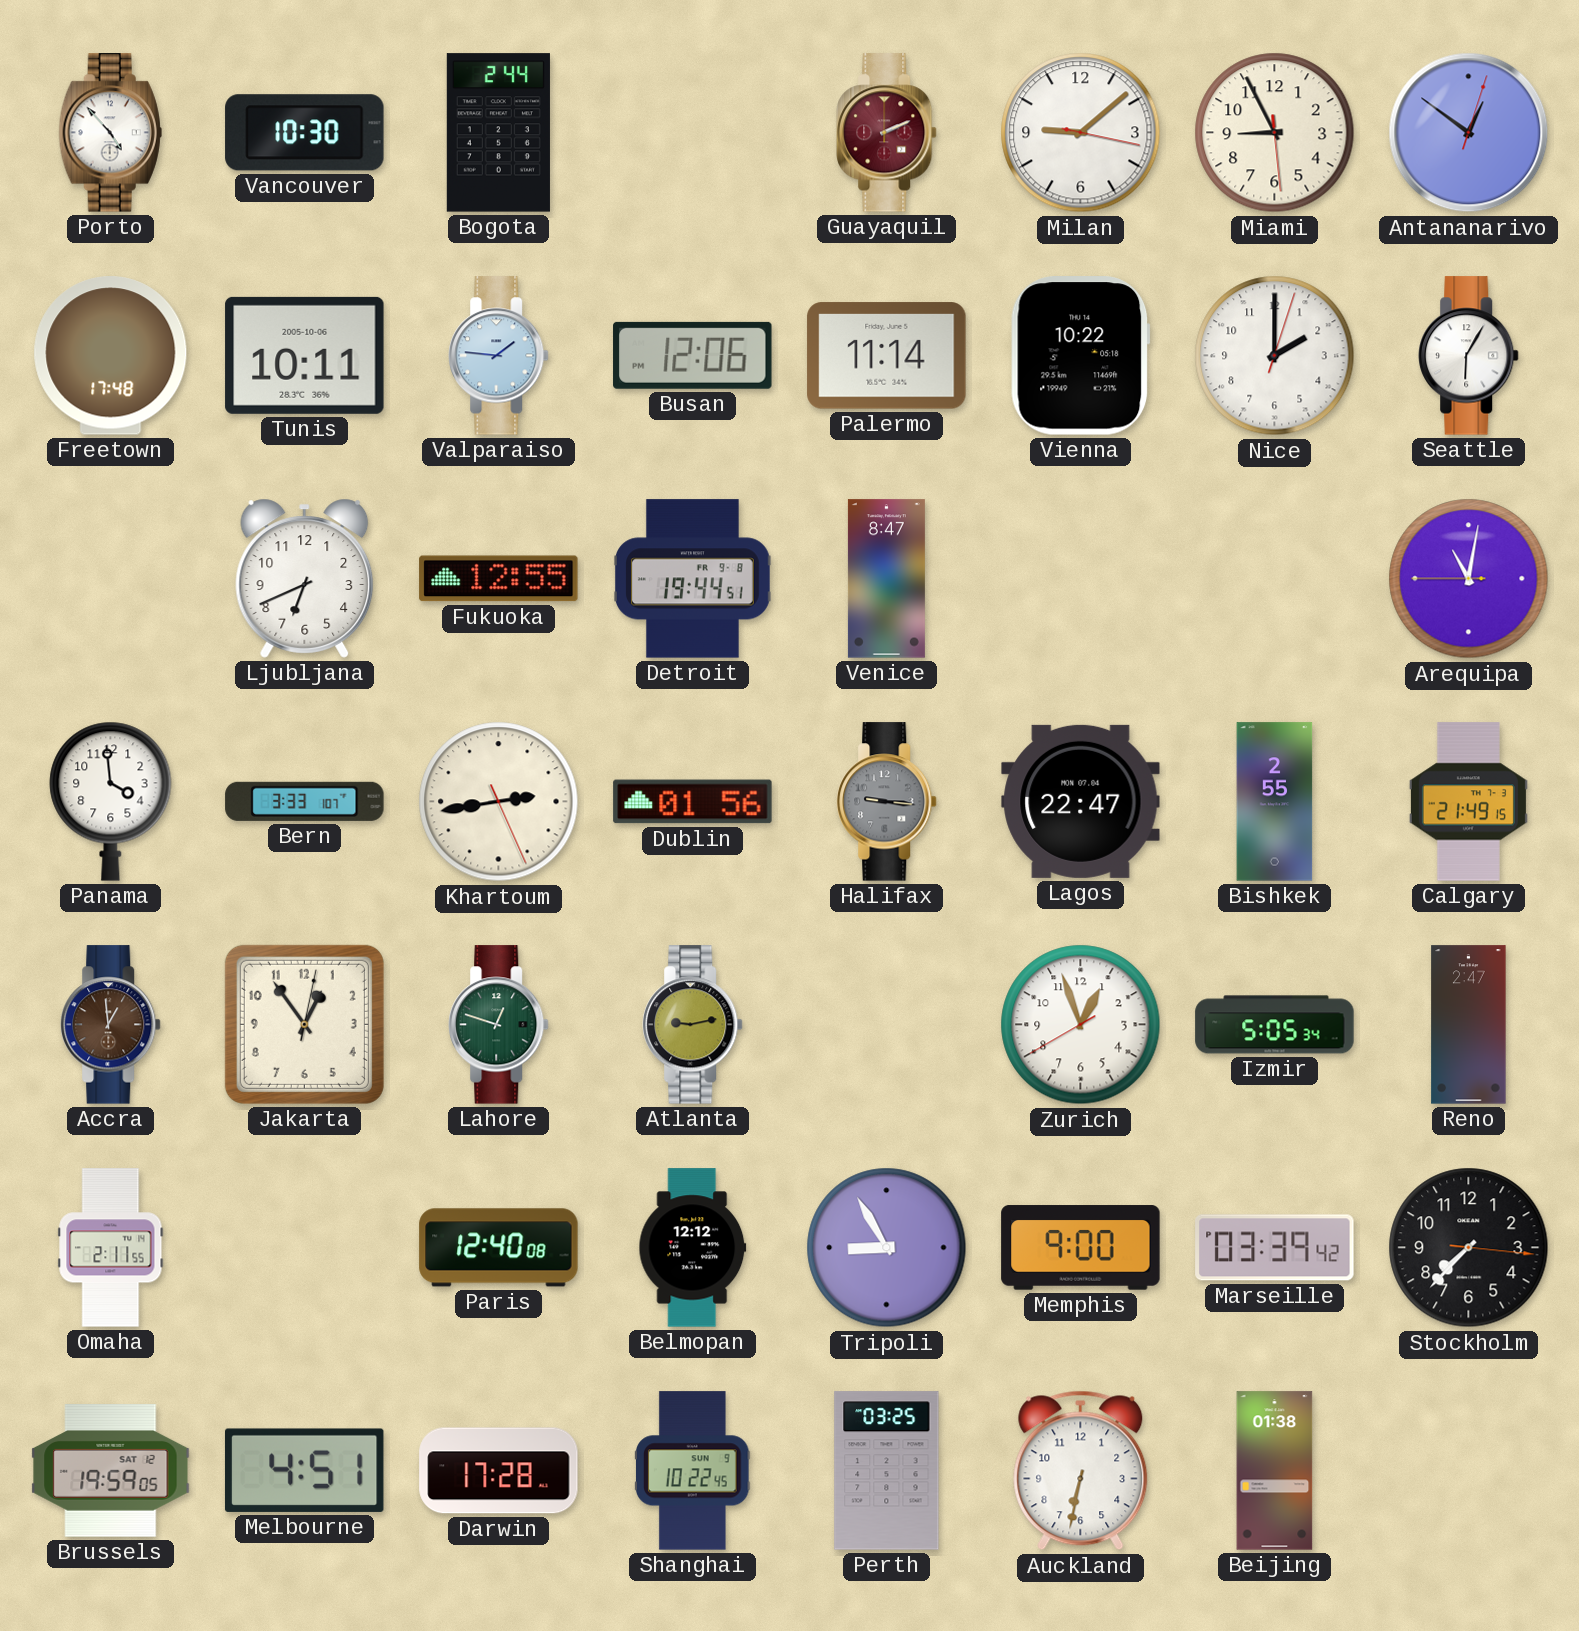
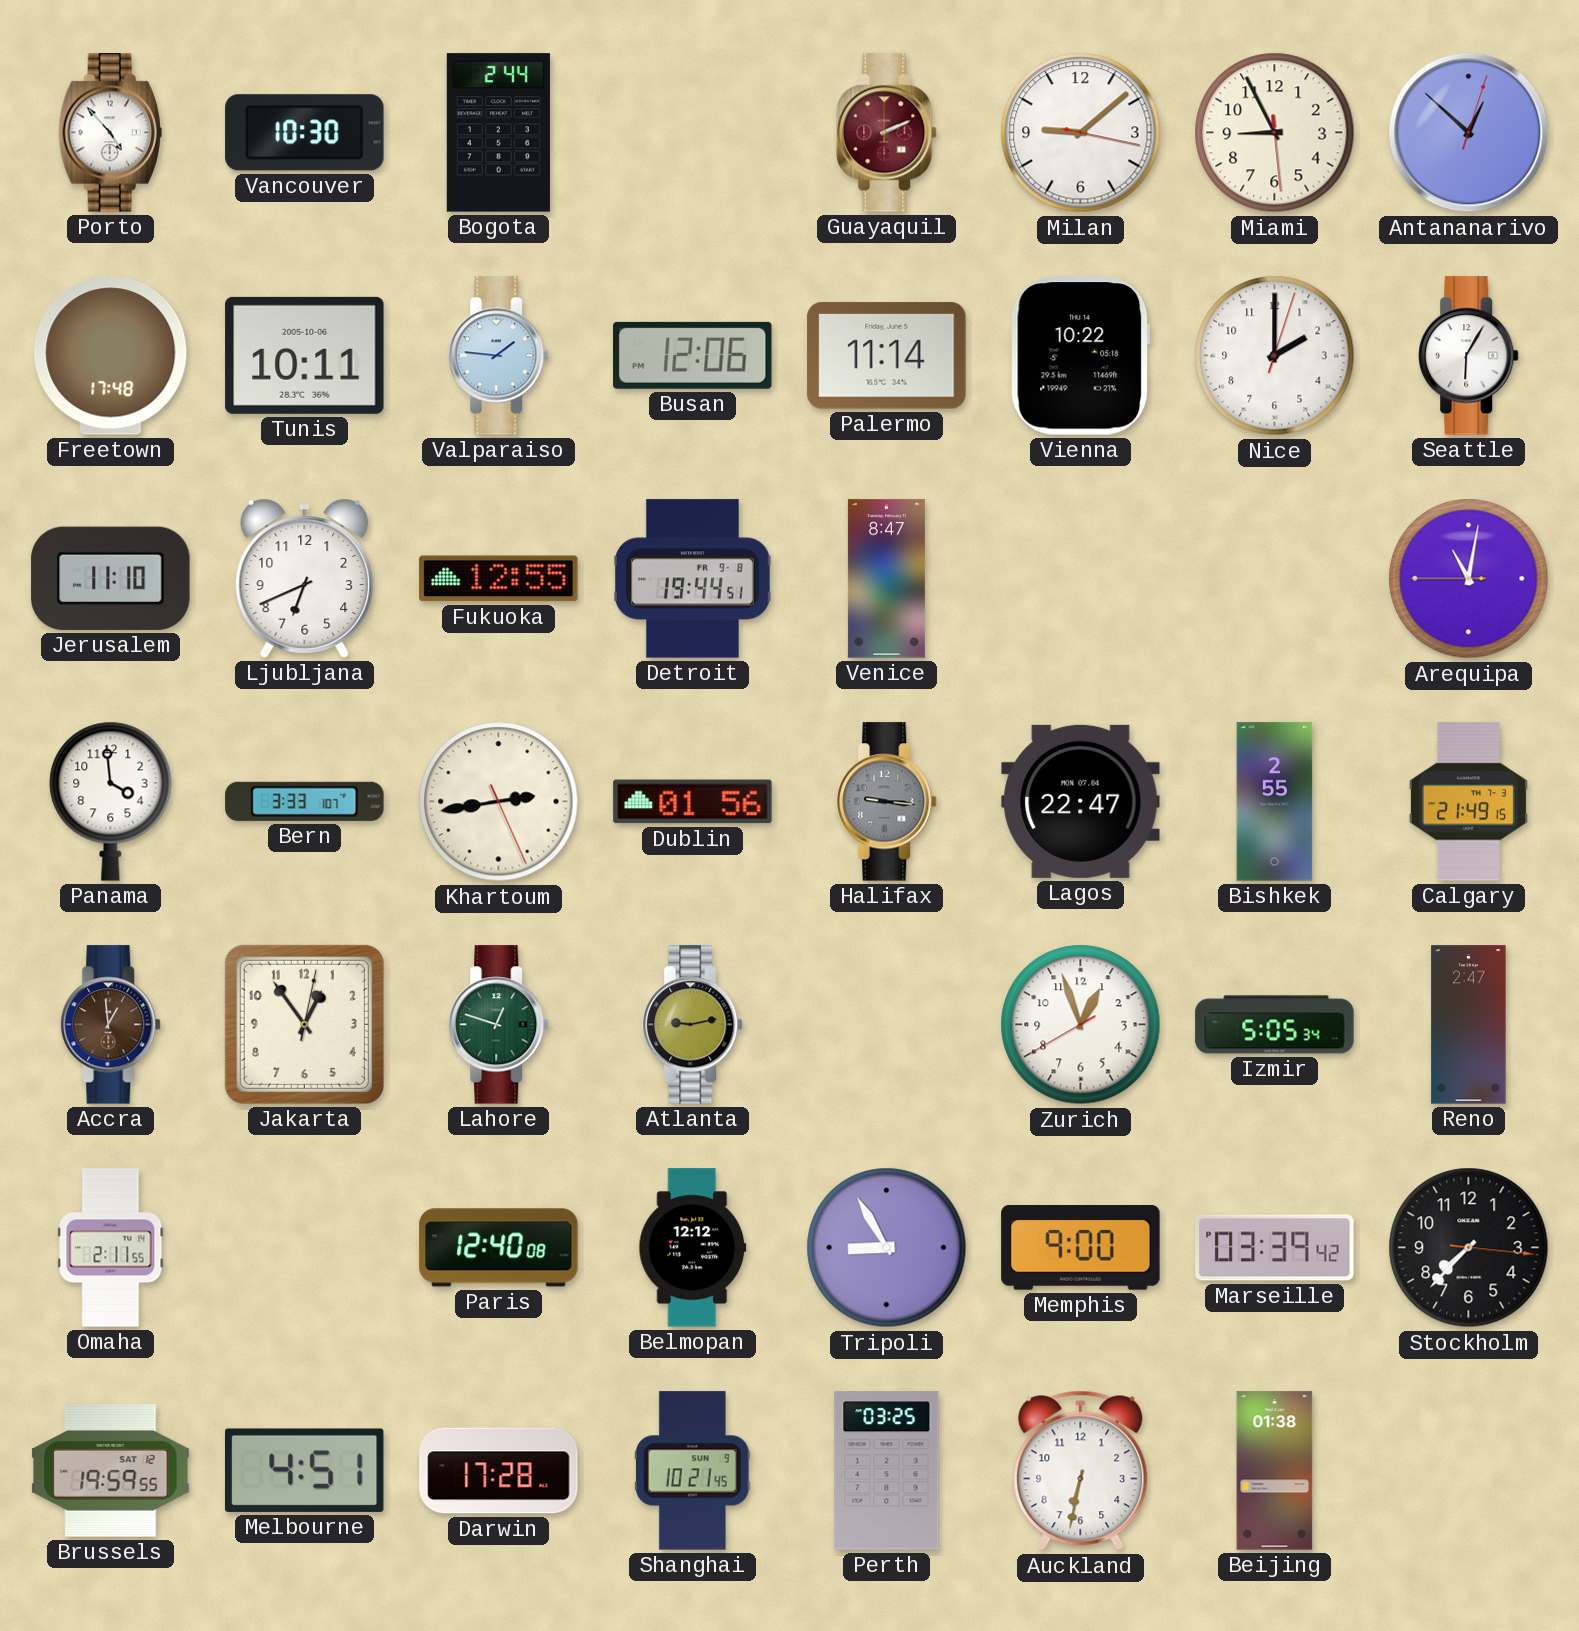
Antananarivo: 12:51 -> 12:52 (1469, 133)
Jerusalem: none -> 11:10 (111, 578)
Brussels: 19:59:05 -> 19:59:55 (111, 1471)
Shanghai: 10:22 -> 10:21 (693, 1471)
